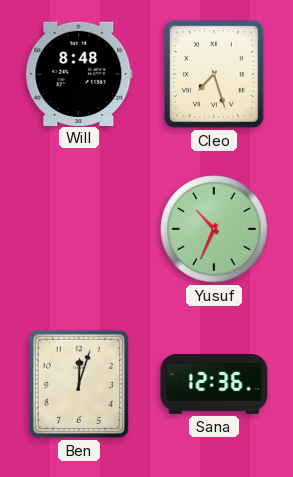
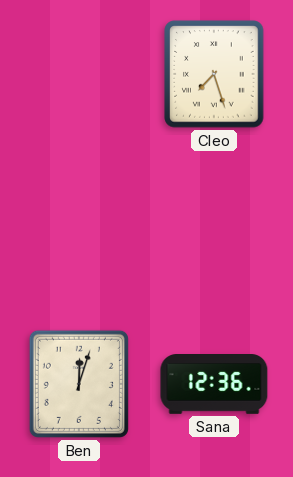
Will: 8:48 -> none (79, 73)
Yusuf: 10:34 -> none (214, 229)
